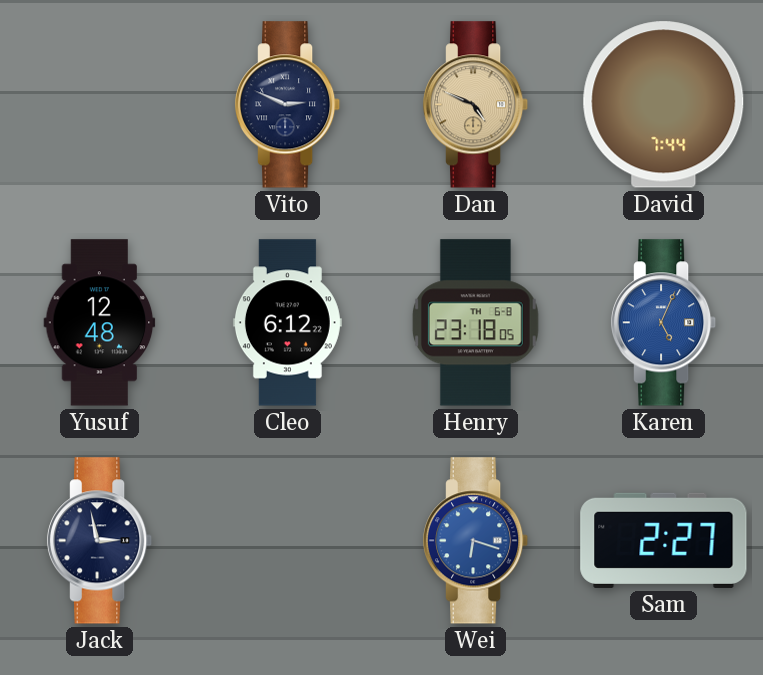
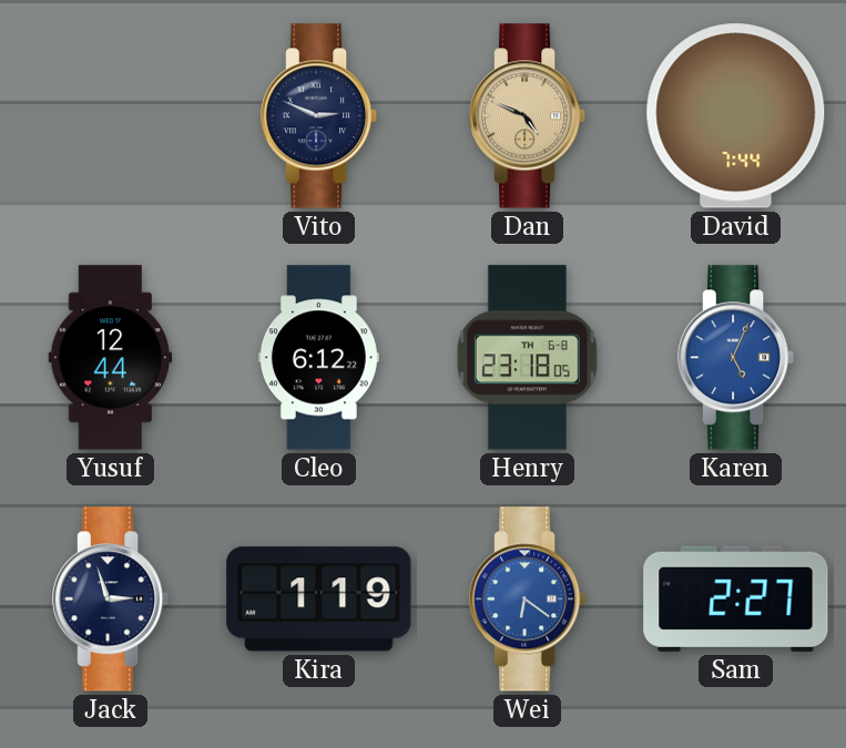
Yusuf: 12:48 -> 12:44 (111, 358)
Jack: 2:58 -> 2:57 (111, 600)
Kira: none -> 1:19 (319, 600)
Wei: 6:18 -> 6:21 (528, 600)
